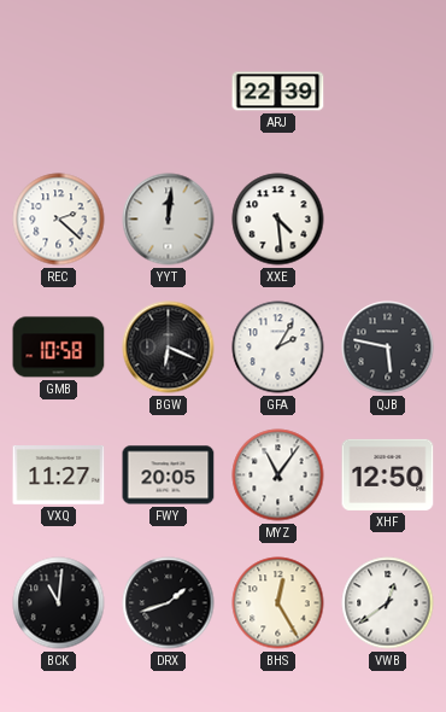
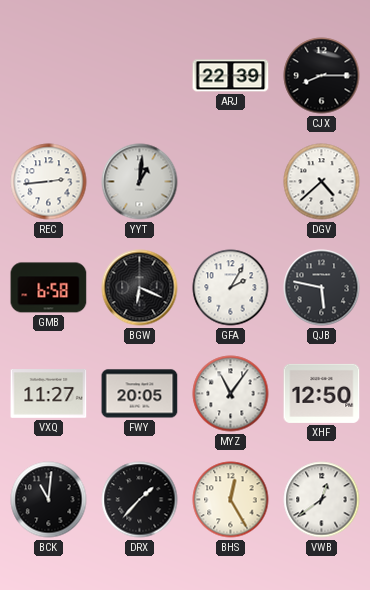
CJX: none -> 8:15 (322, 76)
REC: 2:22 -> 2:44 (49, 182)
YYT: 12:01 -> 1:01 (140, 182)
XXE: 4:29 -> none (278, 220)
DGV: none -> 4:38 (322, 182)
GMB: 10:58 -> 6:58 (49, 288)
DRX: 1:42 -> 1:37 (140, 500)
